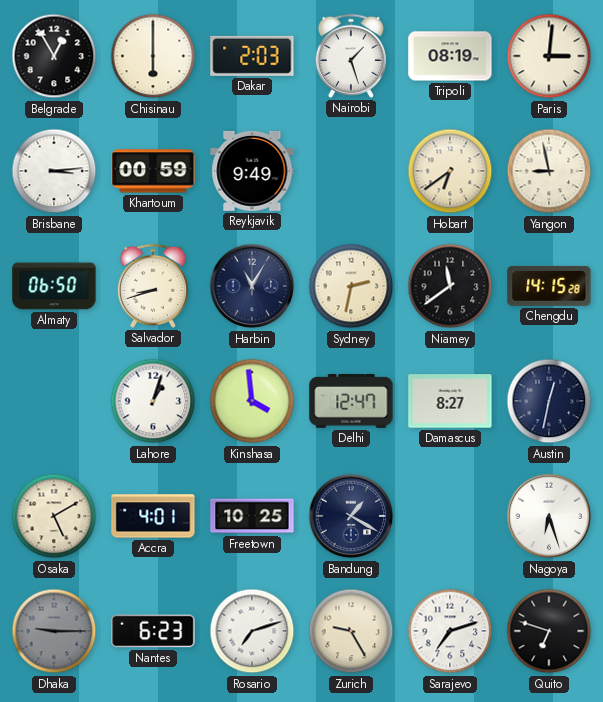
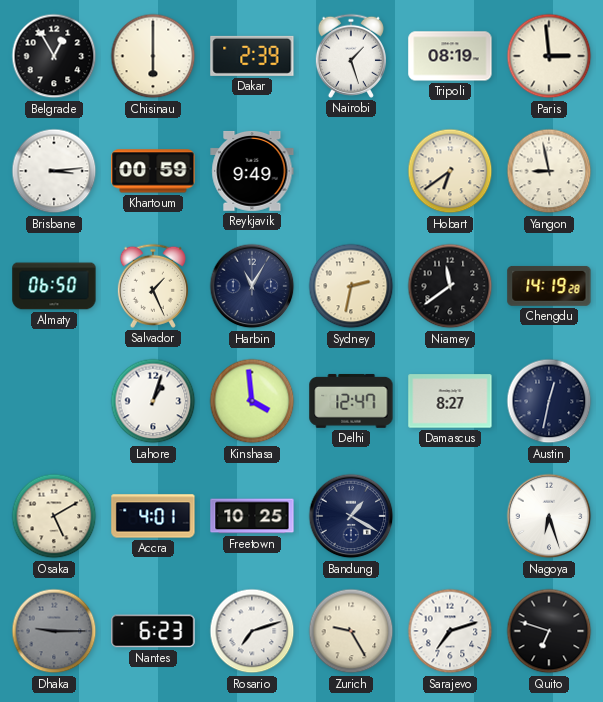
Dakar: 2:03 -> 2:39 (252, 56)
Paris: 3:01 -> 2:59 (549, 56)
Salvador: 8:42 -> 1:26 (153, 286)
Chengdu: 14:15 -> 14:19 (549, 286)
